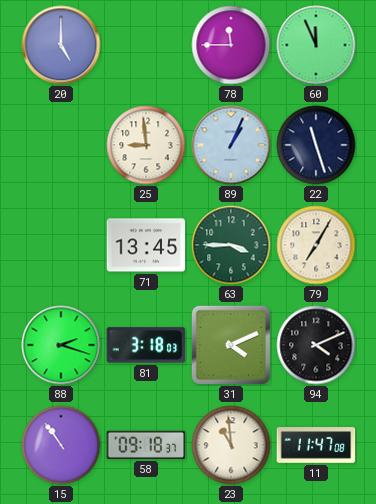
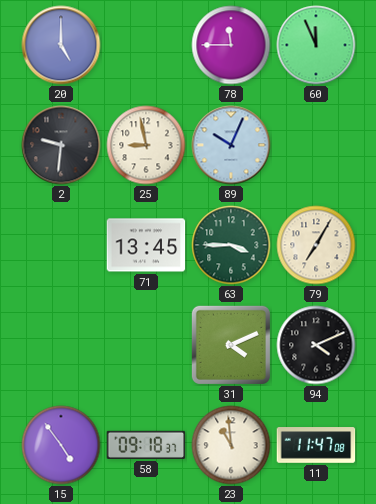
2: none -> 9:31 (61, 145)
25: 8:59 -> 8:58 (146, 145)
89: 1:04 -> 10:04 (231, 145)
22: 11:27 -> none (316, 145)
88: 2:18 -> none (61, 345)
81: 3:18 -> none (146, 345)
15: 10:54 -> 4:54 (61, 445)
